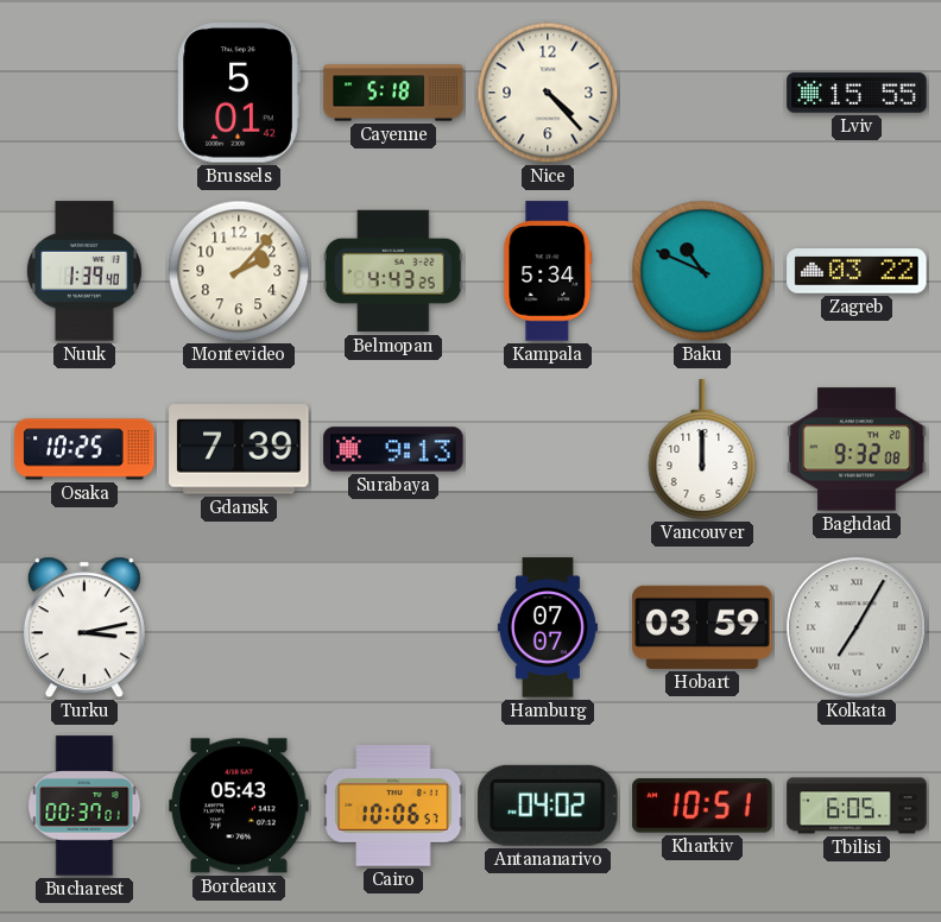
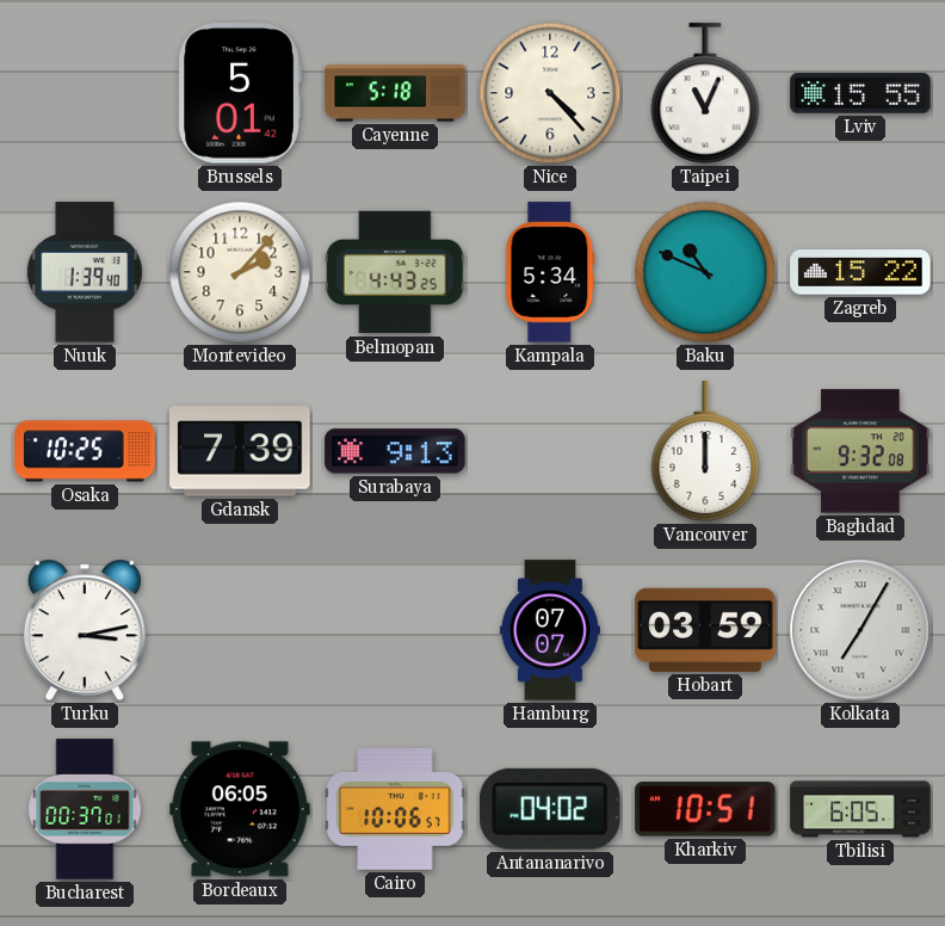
Taipei: none -> 11:04 (705, 93)
Zagreb: 03:22 -> 15:22 (860, 272)
Bordeaux: 05:43 -> 06:05 (240, 809)
